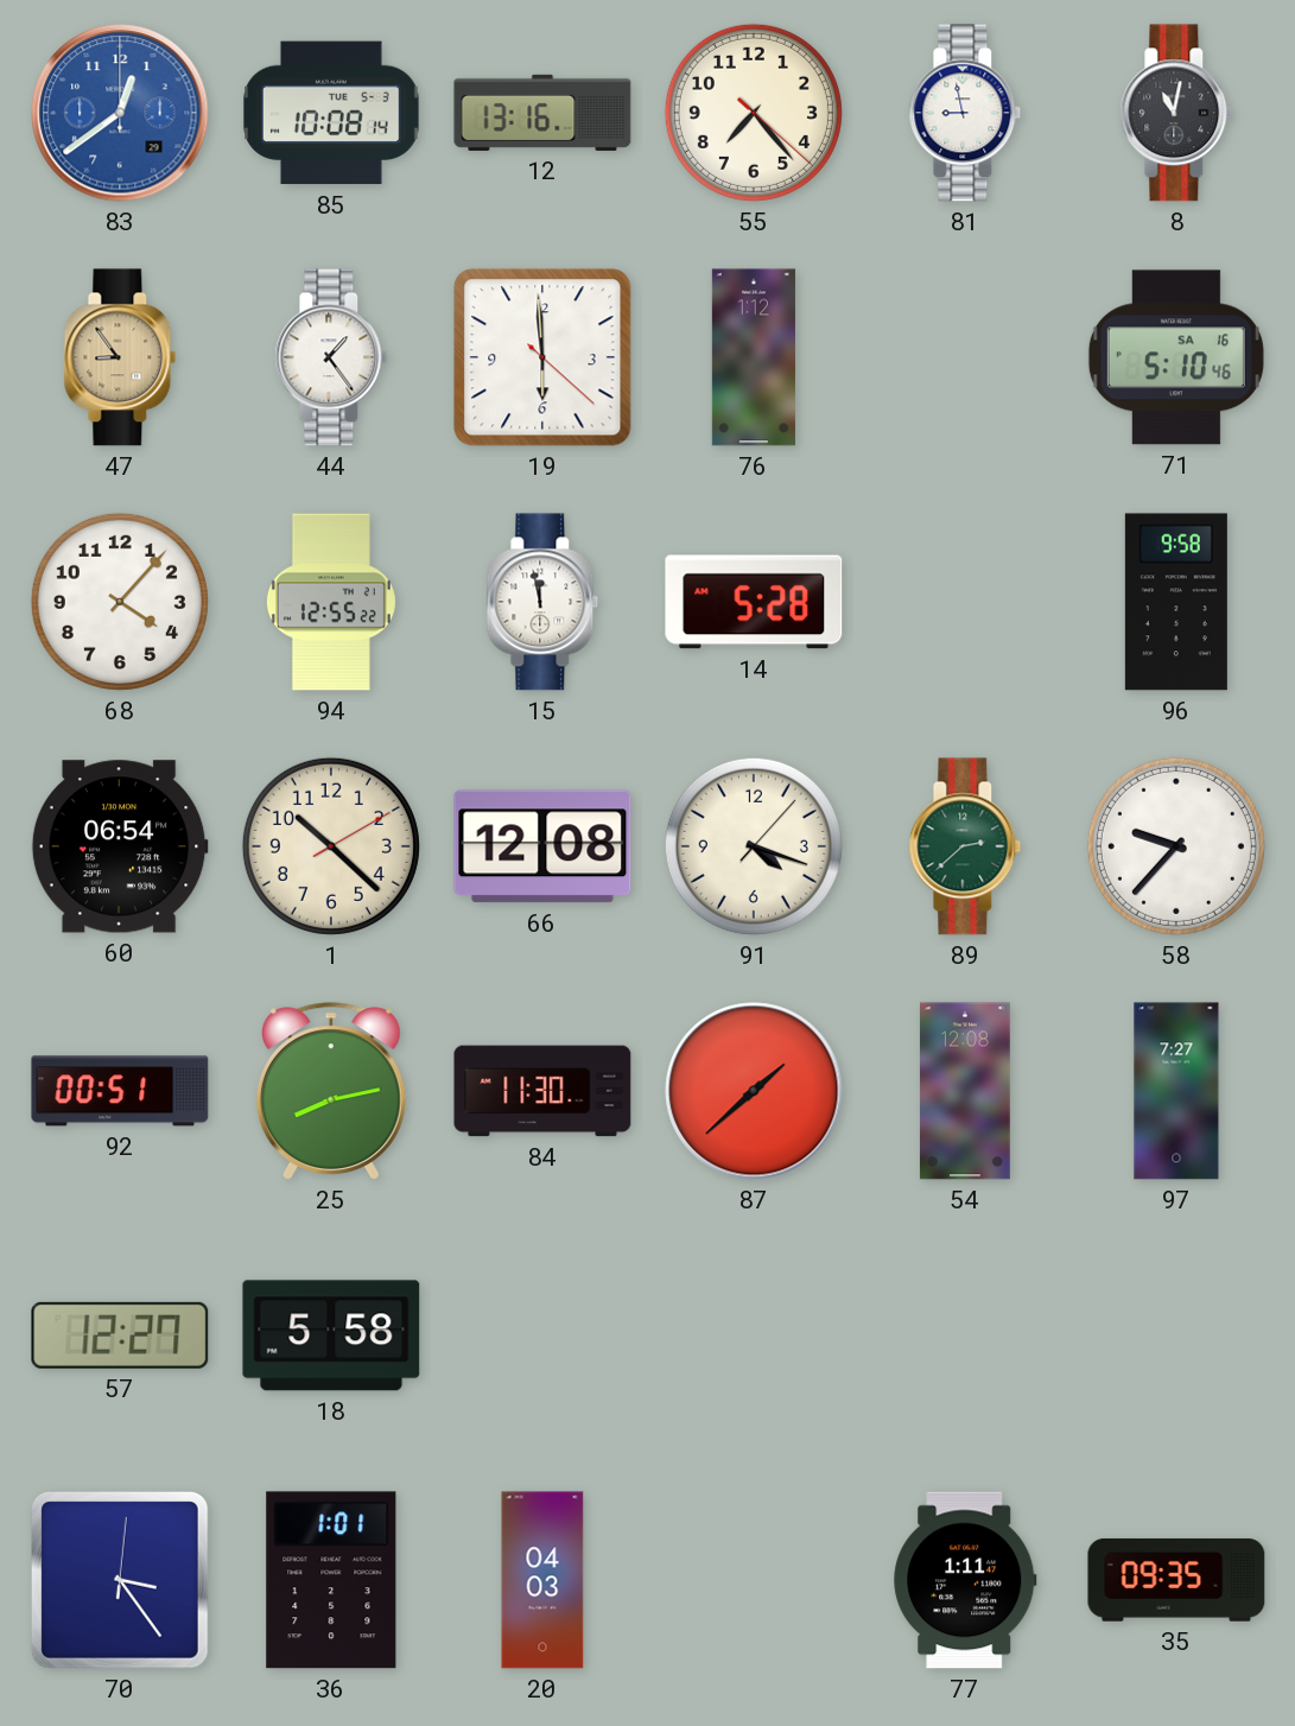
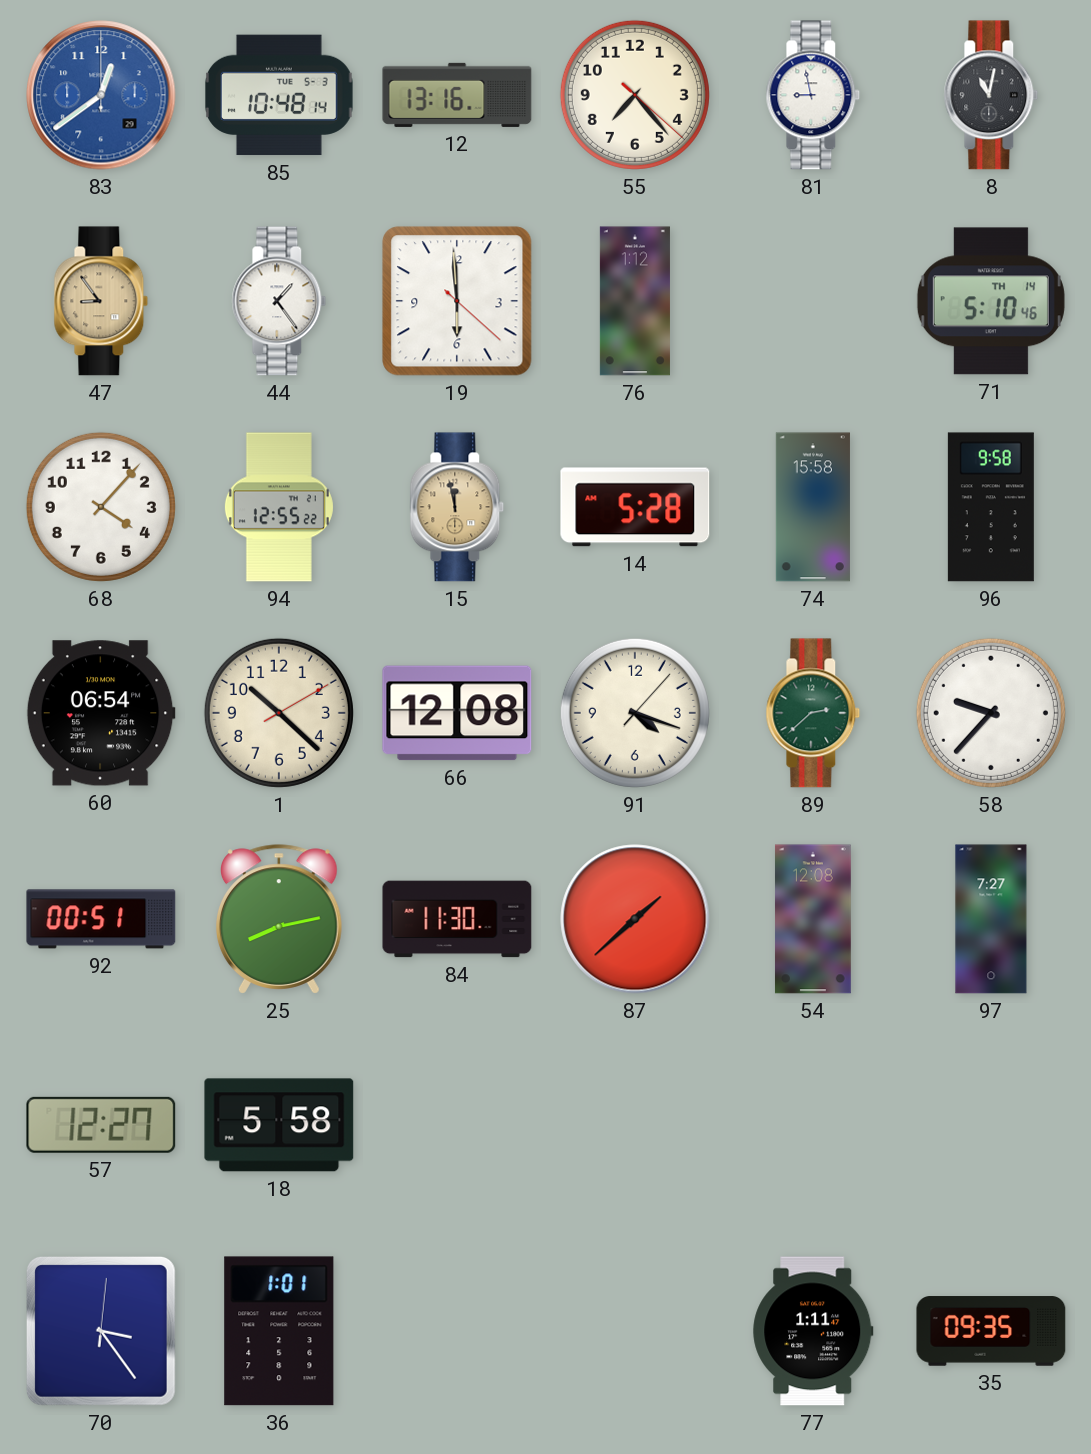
85: 10:08 -> 10:48 (280, 95)
71 date: SA 16 -> TH 14 (991, 301)
15 dial: white -> champagne (457, 507)
74: none -> 15:58 (813, 507)
20: 04:03 -> none (542, 1580)
